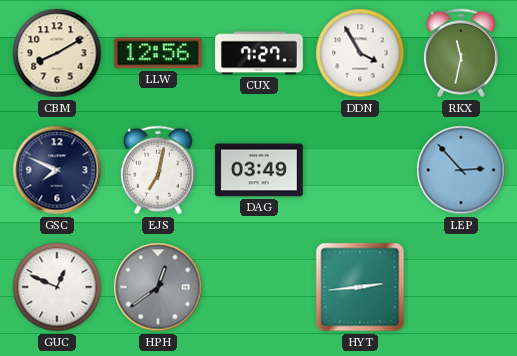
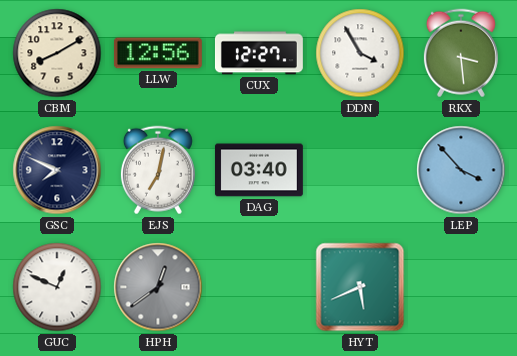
CUX: 7:27 -> 12:27 (259, 53)
RKX: 11:32 -> 3:29 (461, 53)
DAG: 03:49 -> 03:40 (259, 170)
LEP: 2:53 -> 3:53 (461, 170)
HYT: 2:44 -> 5:41 (360, 287)
